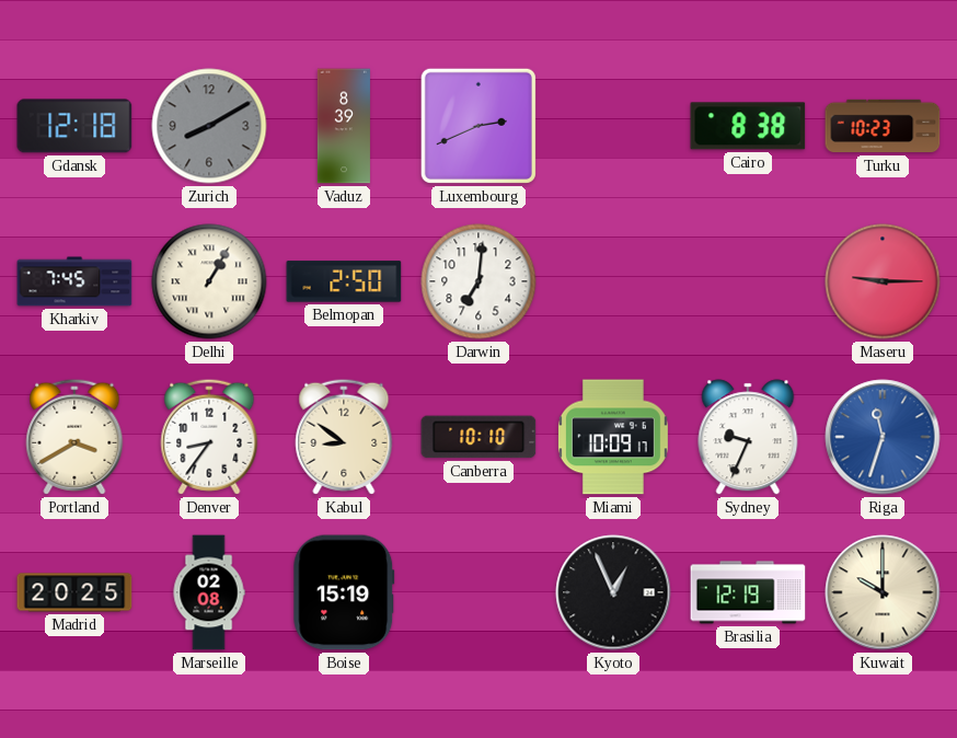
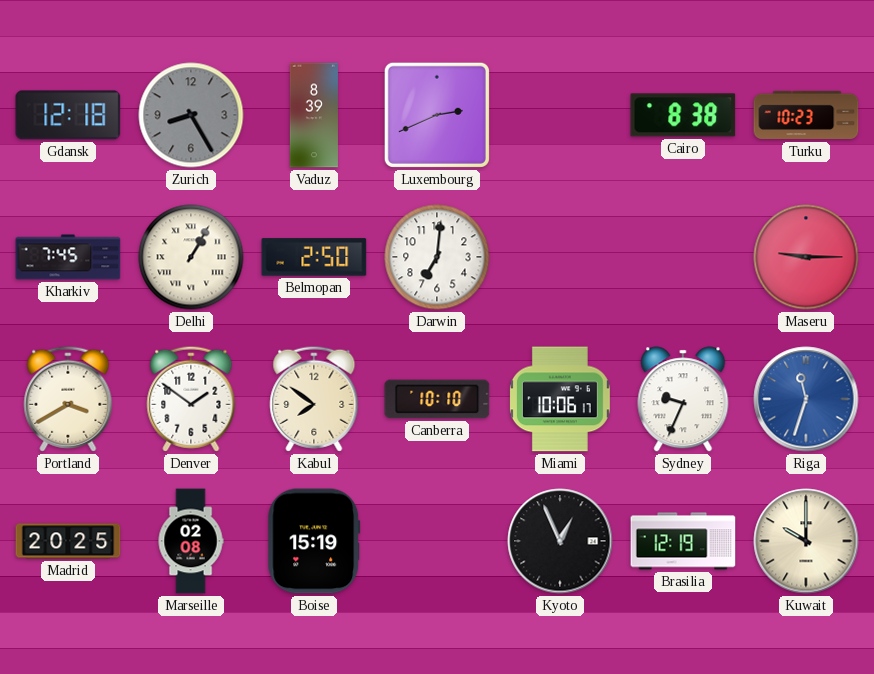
Zurich: 8:10 -> 8:25 (191, 115)
Denver: 8:36 -> 1:51 (191, 399)
Kabul: 8:51 -> 7:51 (314, 399)
Miami: 10:09 -> 10:06 (560, 399)
